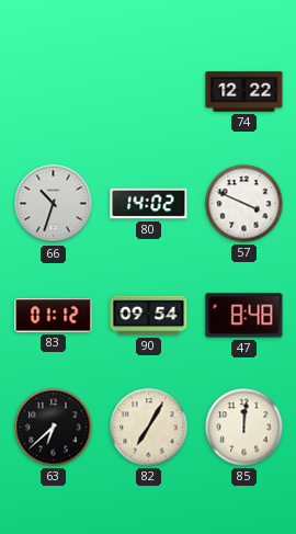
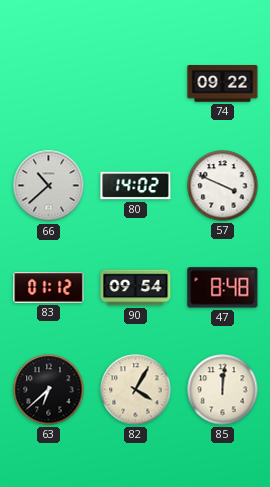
74: 12:22 -> 09:22 (223, 84)
66: 10:33 -> 10:38 (49, 186)
82: 7:05 -> 4:05 (136, 390)
